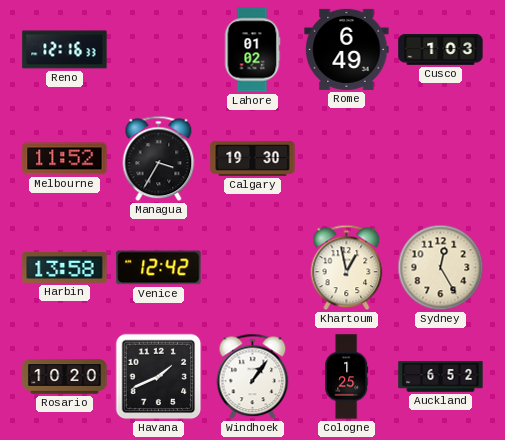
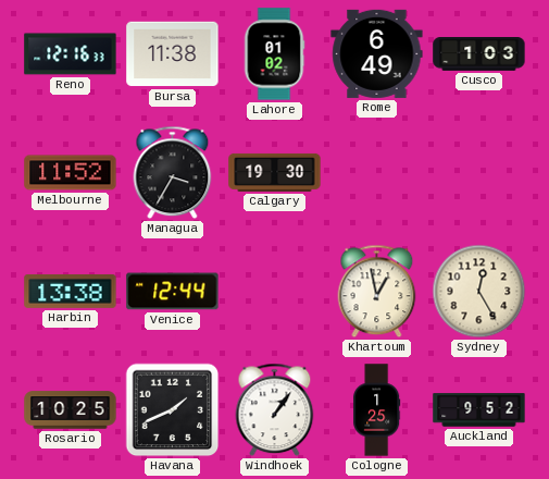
Bursa: none -> 11:38 (173, 54)
Harbin: 13:58 -> 13:38 (71, 291)
Venice: 12:42 -> 12:44 (173, 292)
Rosario: 10:20 -> 10:25 (71, 410)
Auckland: 6:52 -> 9:52 (479, 410)
